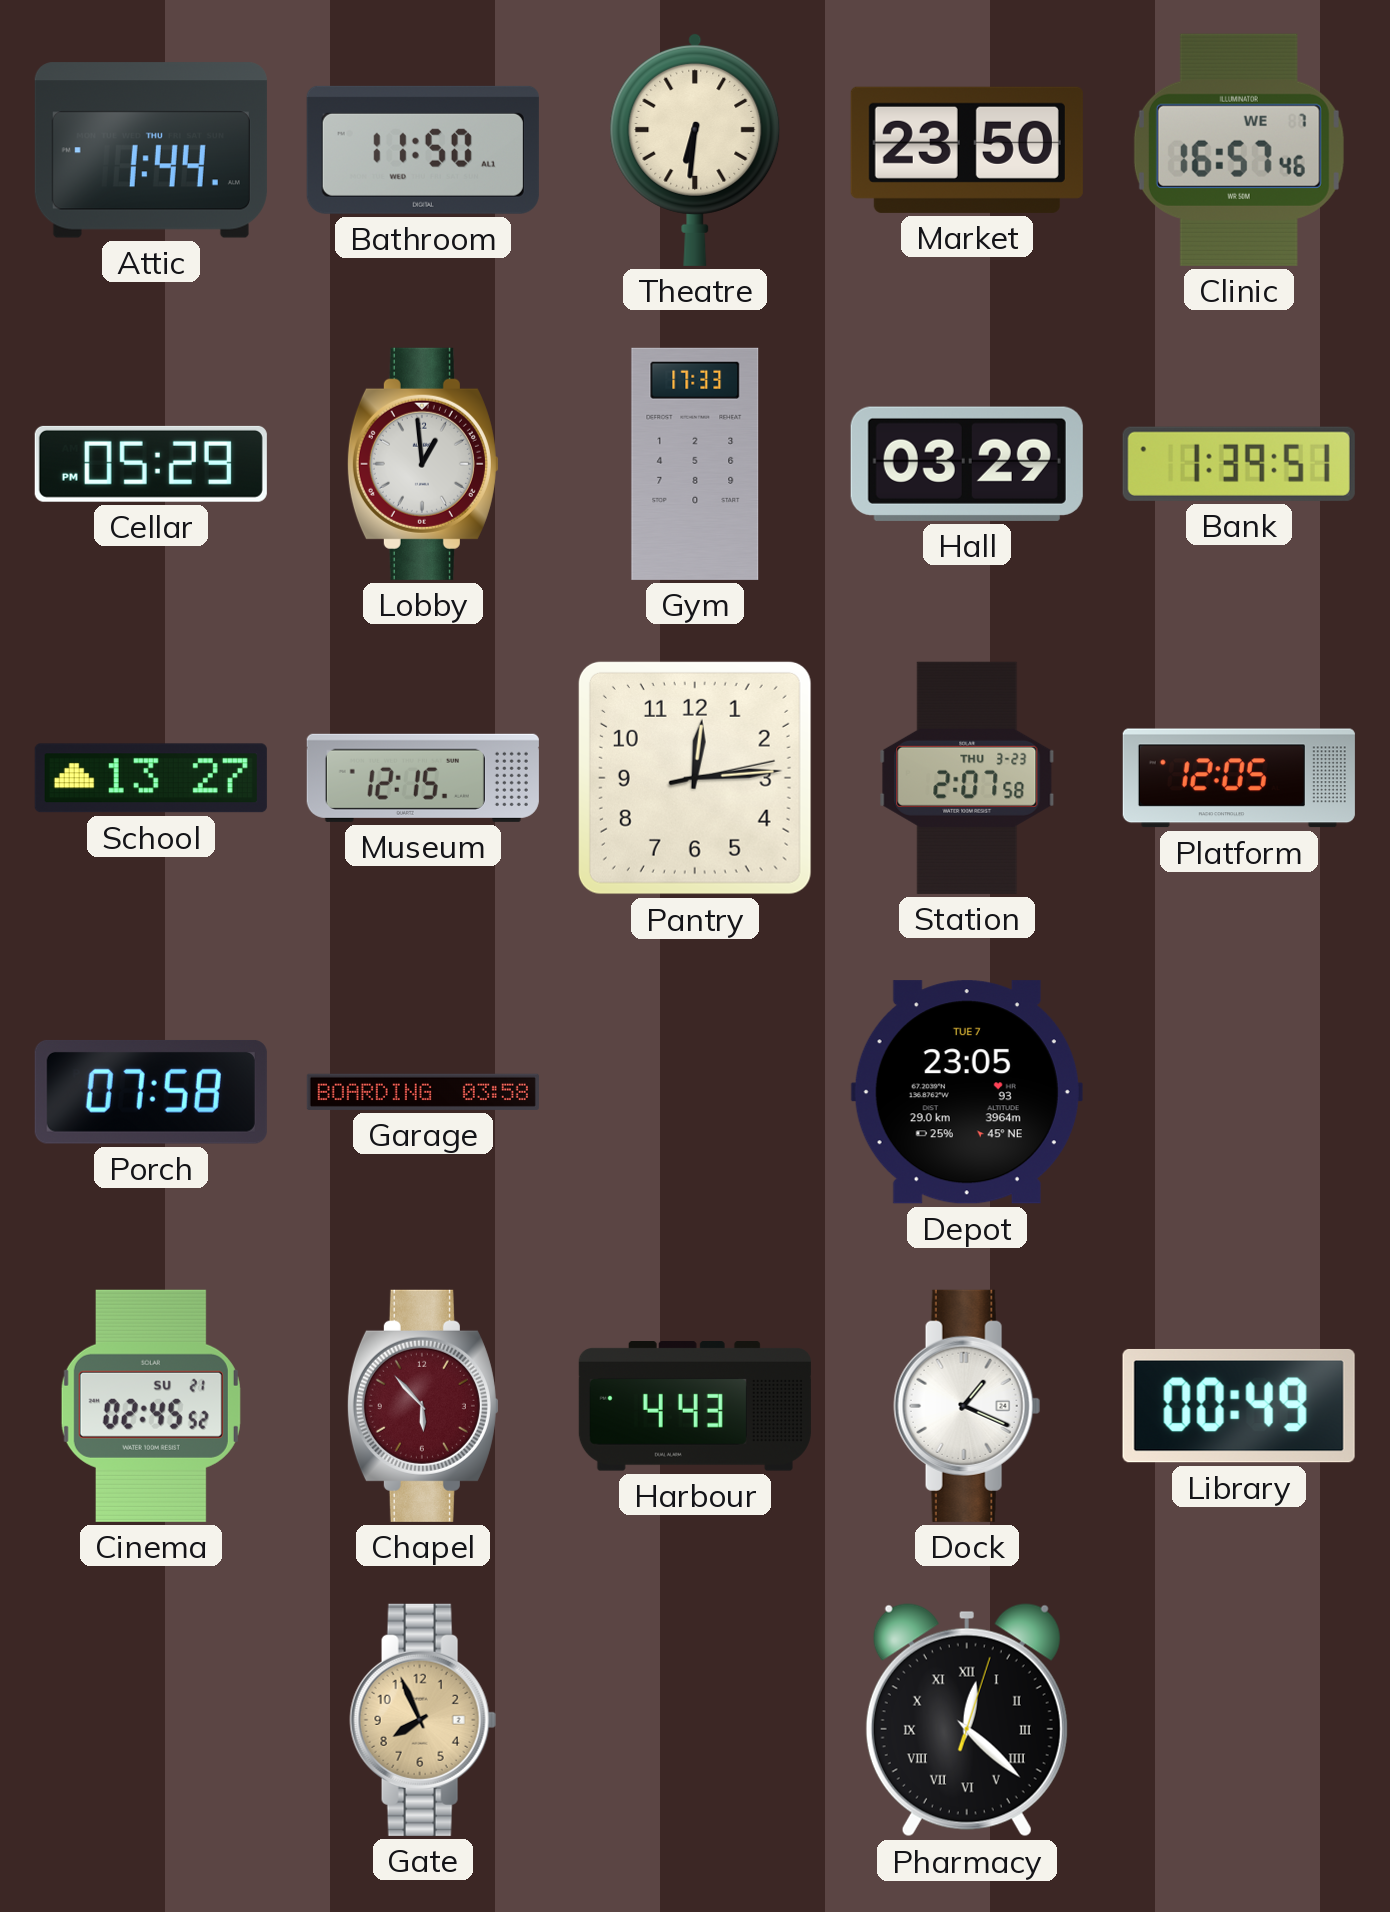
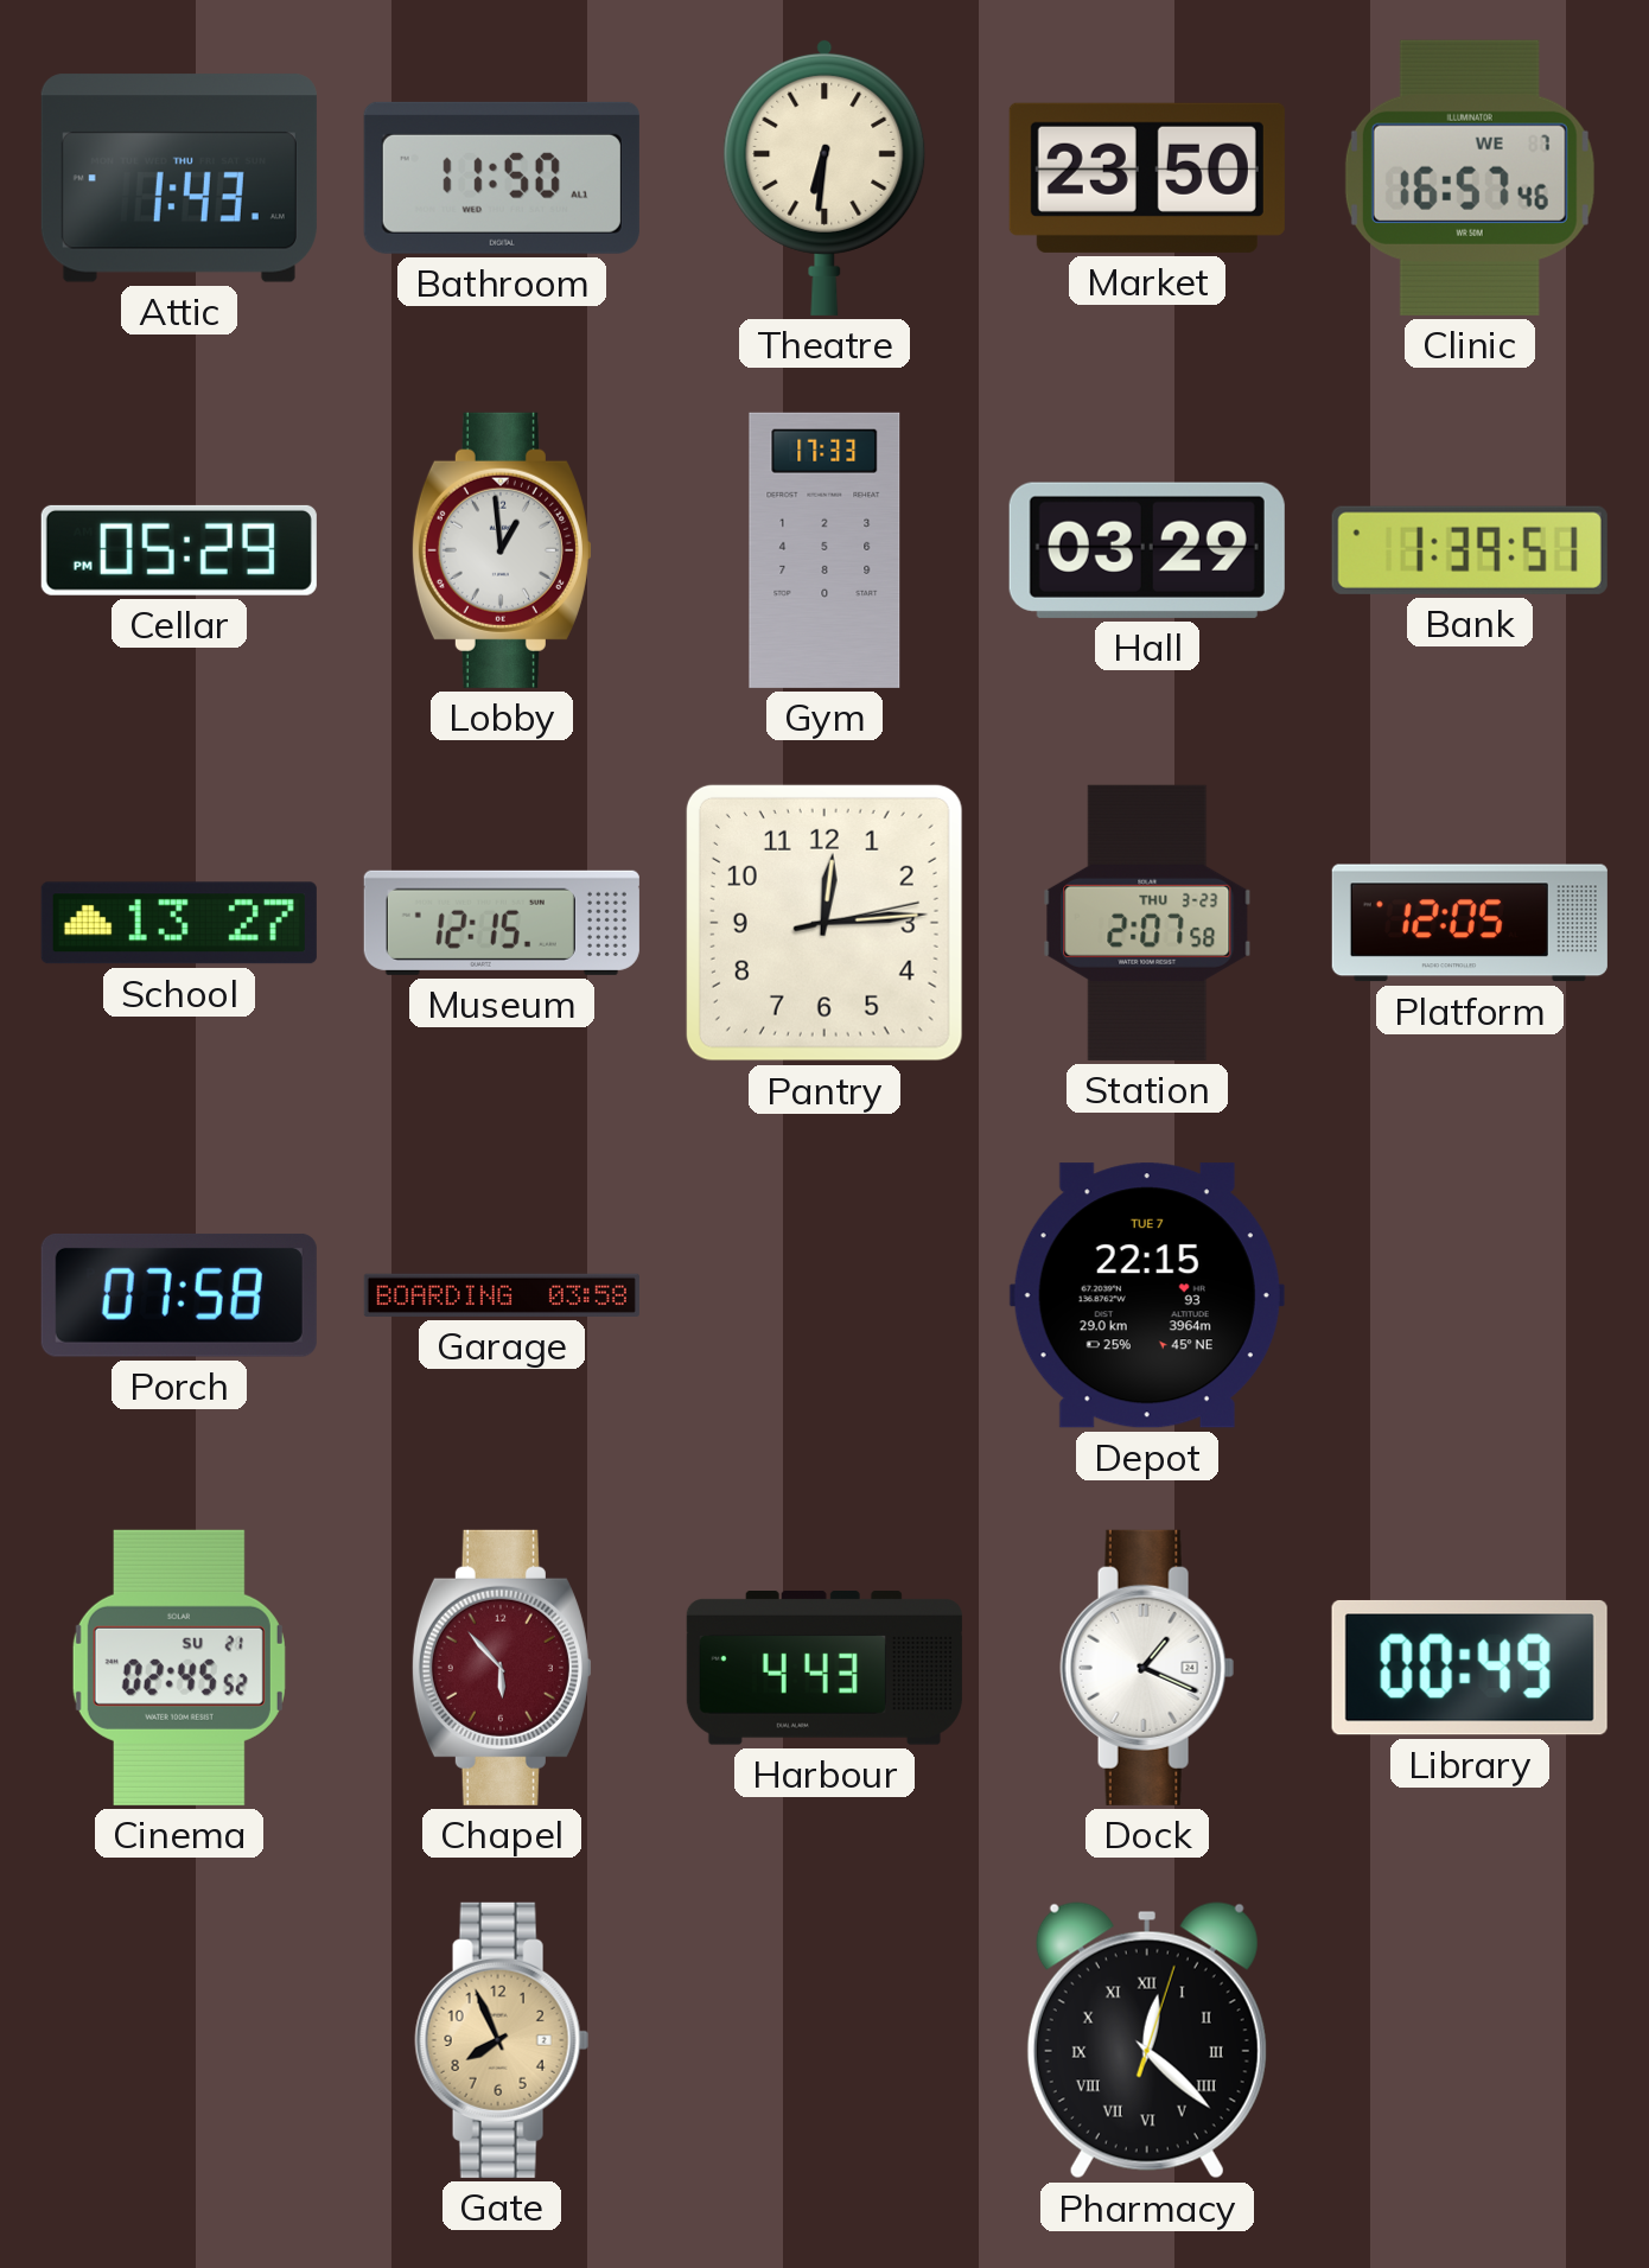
Attic: 1:44 -> 1:43 (179, 178)
Depot: 23:05 -> 22:15 (1147, 1295)
